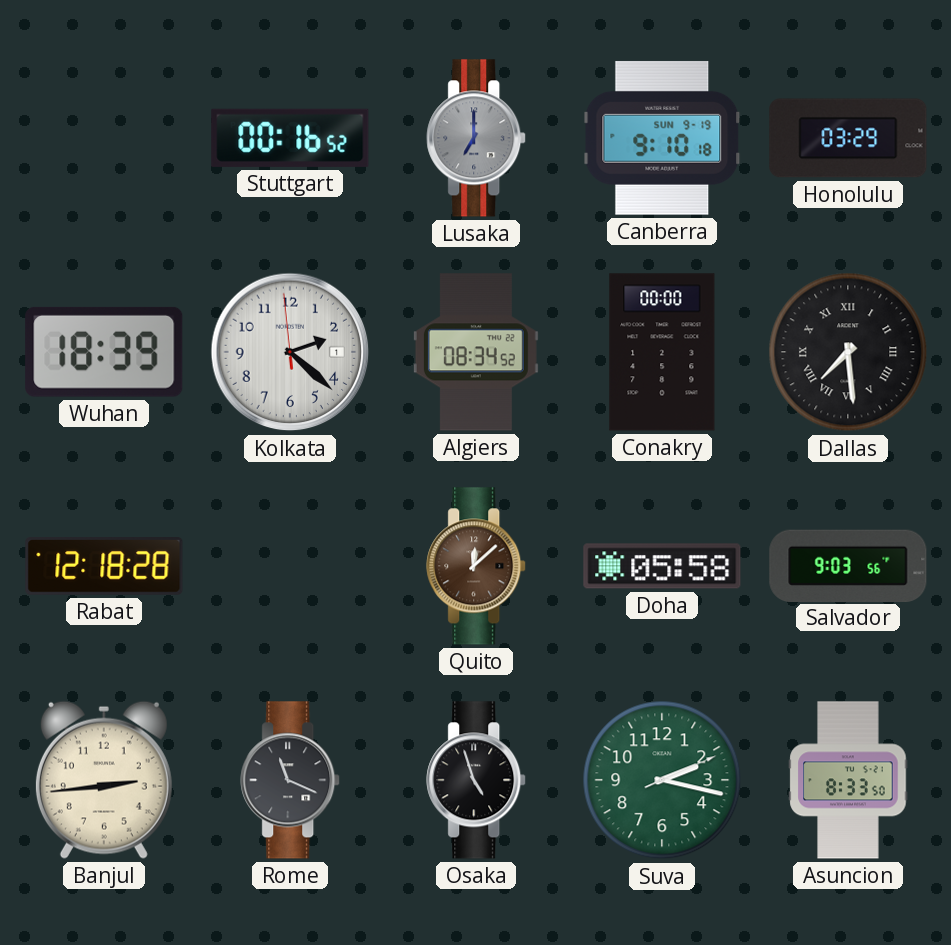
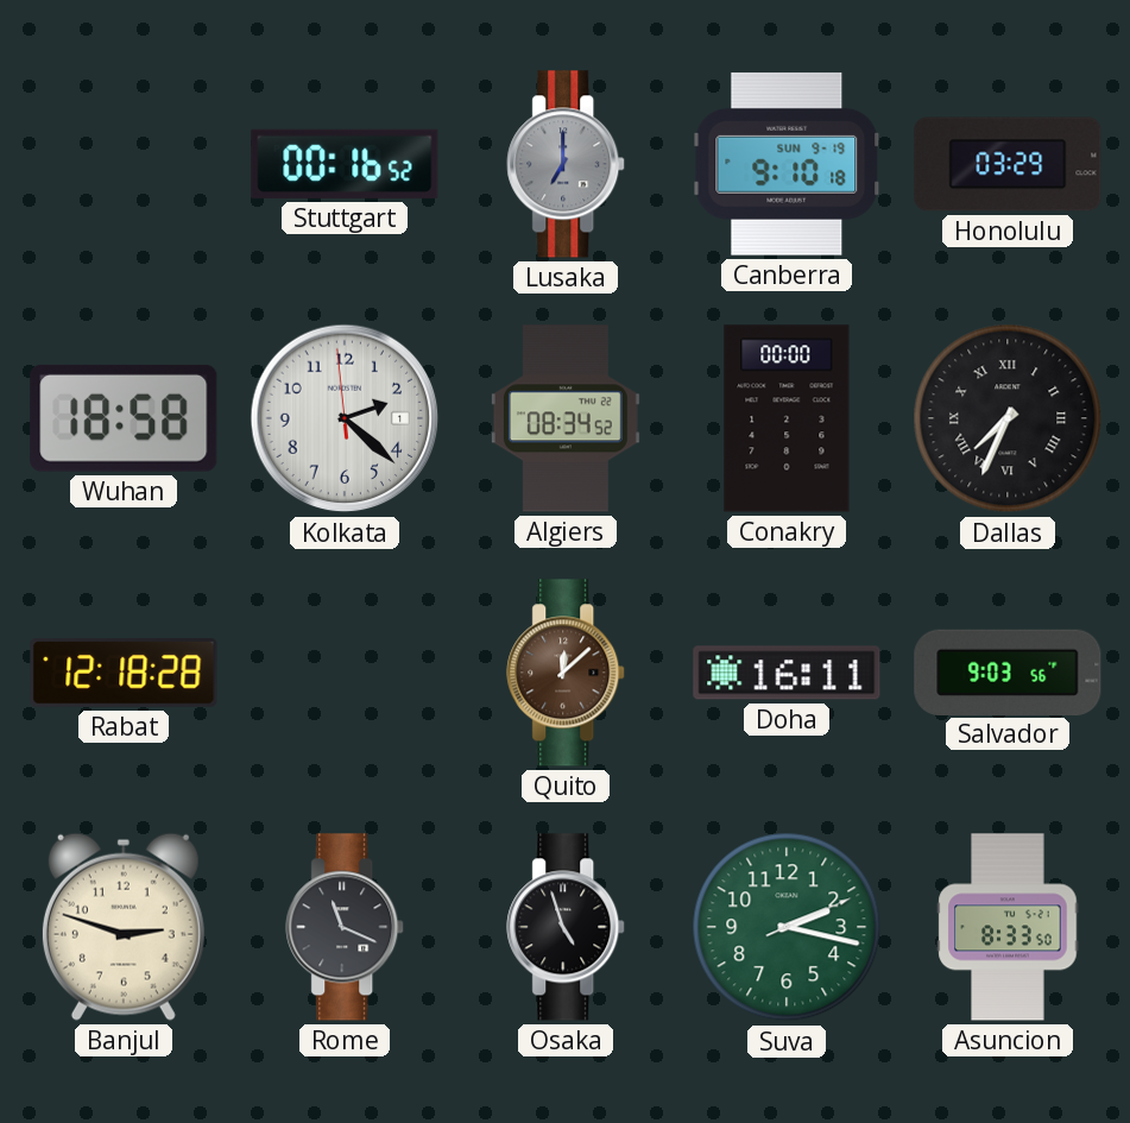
Wuhan: 18:39 -> 18:58 (124, 418)
Dallas: 7:29 -> 7:34 (1008, 418)
Doha: 05:58 -> 16:11 (787, 673)
Banjul: 2:44 -> 2:48 (124, 927)
